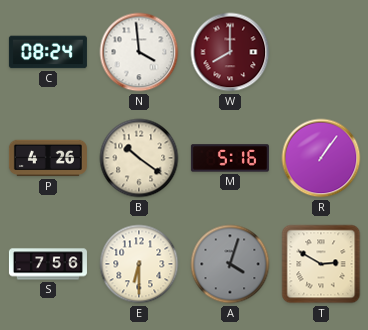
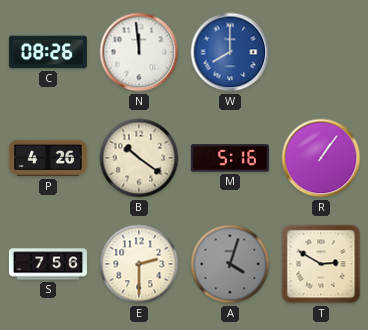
C: 08:24 -> 08:26 (48, 52)
N: 3:59 -> 11:59 (139, 52)
W dial: burgundy -> blue (230, 52)
E: 6:30 -> 2:30 (139, 264)
